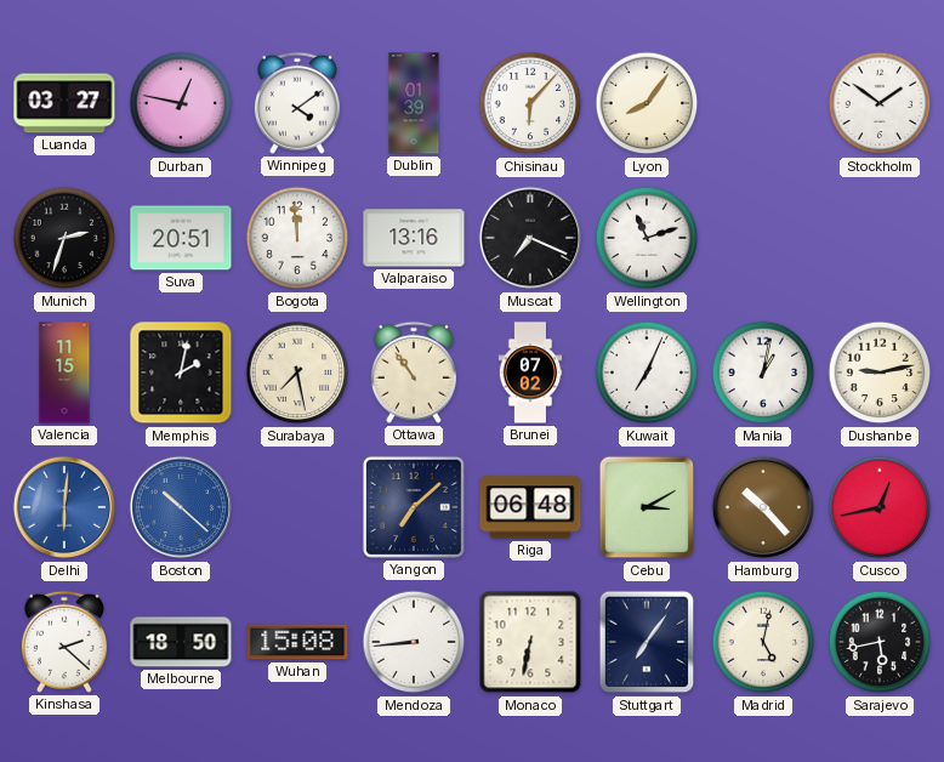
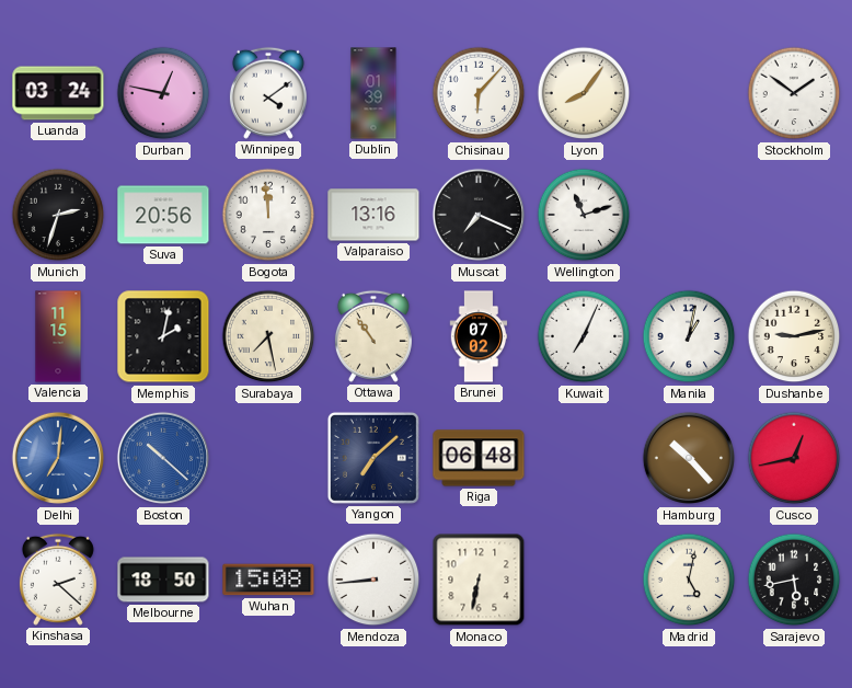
Luanda: 03:27 -> 03:24 (58, 93)
Suva: 20:51 -> 20:56 (163, 215)
Delhi: 6:01 -> 7:01 (58, 458)
Cebu: 3:10 -> none (647, 507)
Stuttgart: 7:06 -> none (647, 642)
